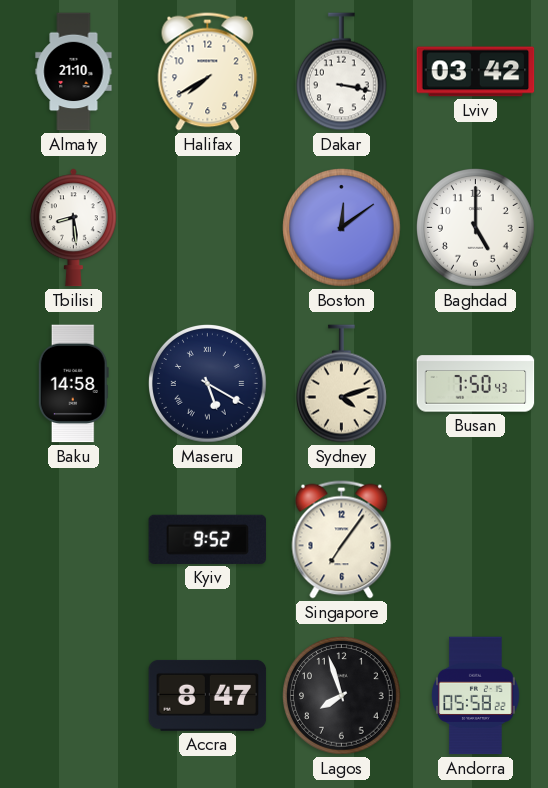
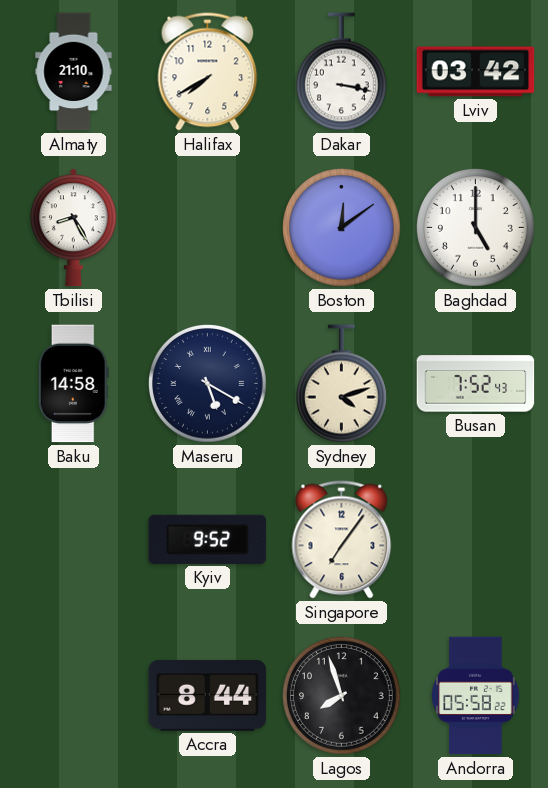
Tbilisi: 8:29 -> 8:25 (73, 228)
Busan: 7:50 -> 7:52 (476, 384)
Accra: 8:47 -> 8:44 (208, 695)
